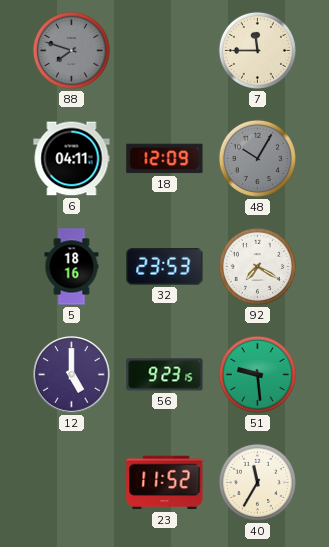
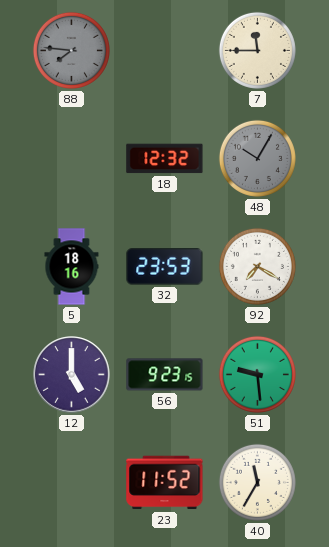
88: 7:48 -> 7:46 (71, 50)
6: 04:11 -> none (72, 159)
18: 12:09 -> 12:32 (165, 159)
